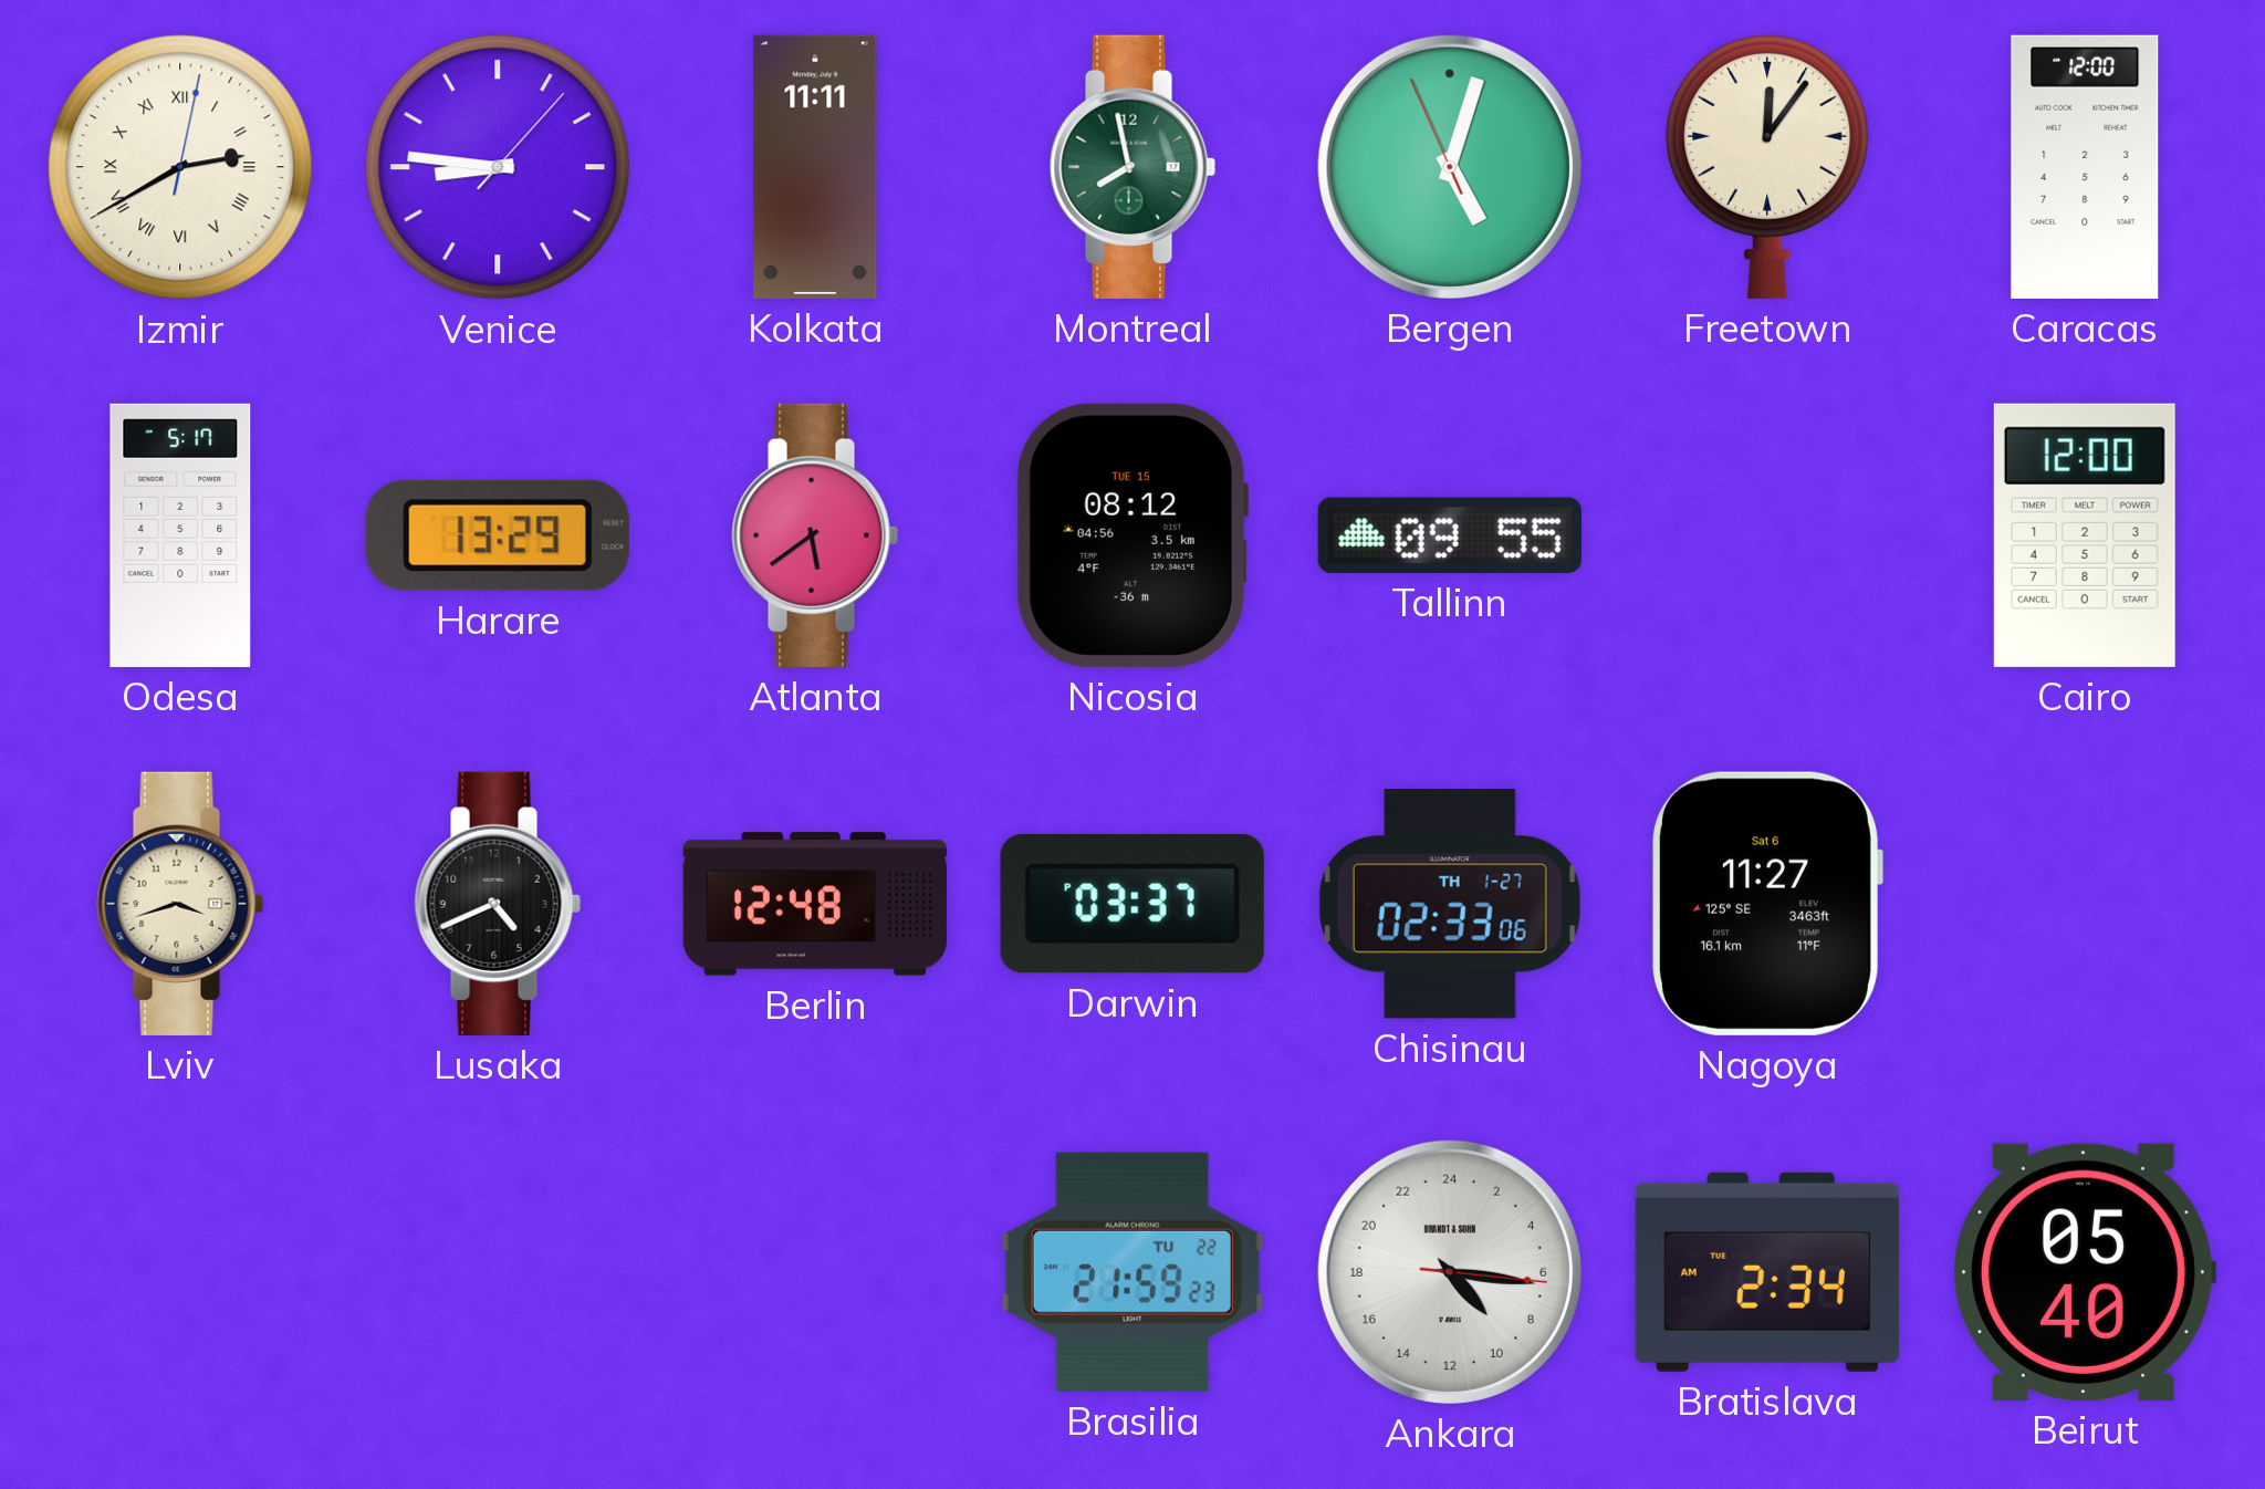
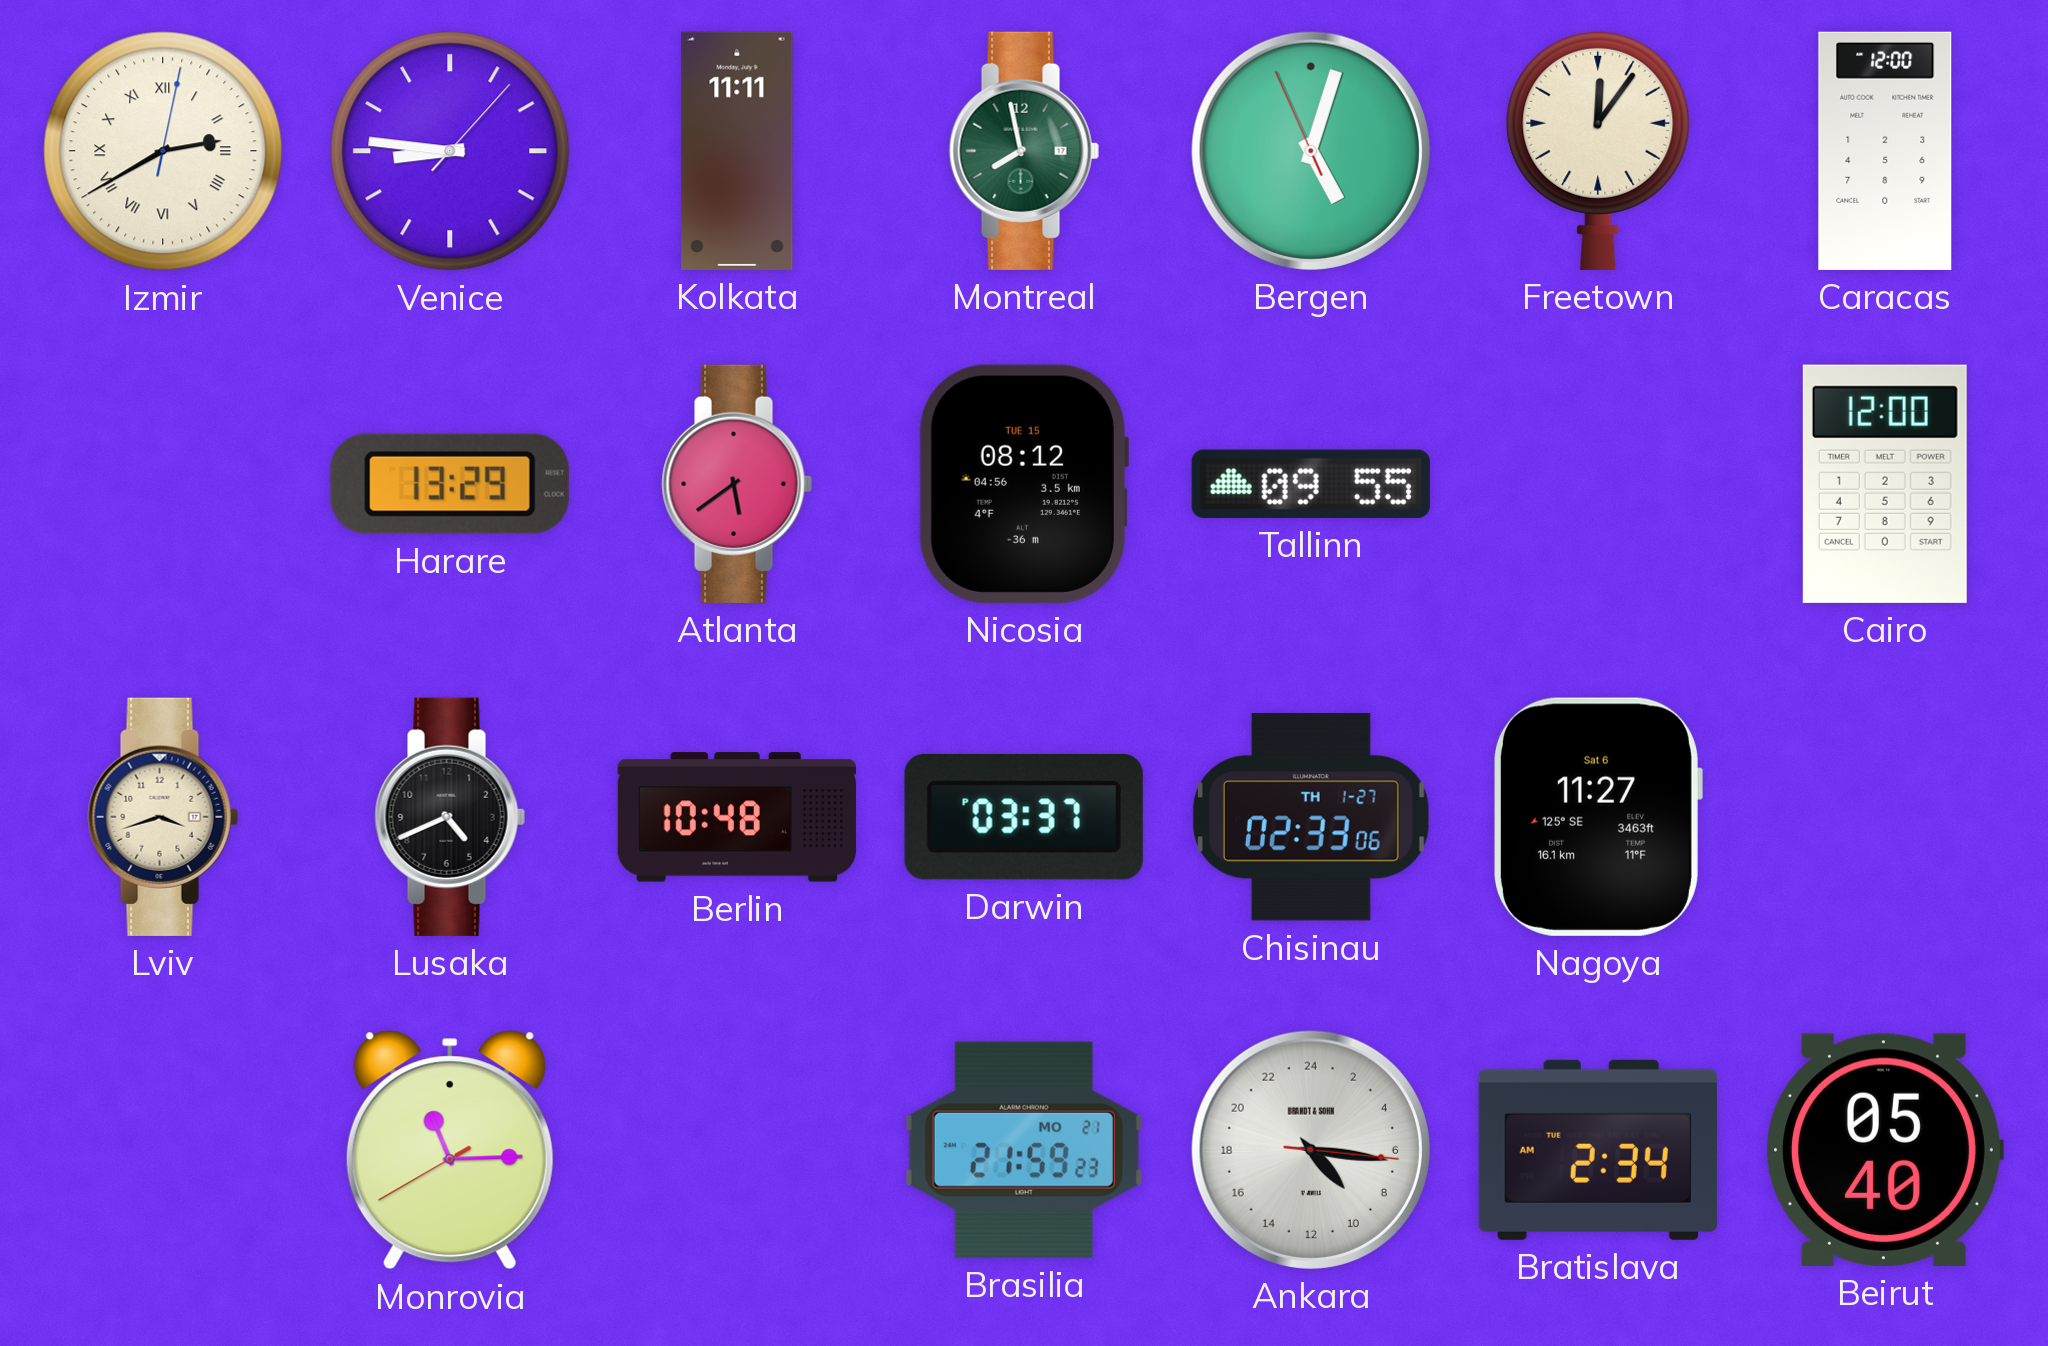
Odesa: 5:17 -> none (180, 535)
Berlin: 12:48 -> 10:48 (737, 817)
Monrovia: none -> 11:14 (450, 1150)
Brasilia date: TU 22 -> MO 21 (1024, 1150)
